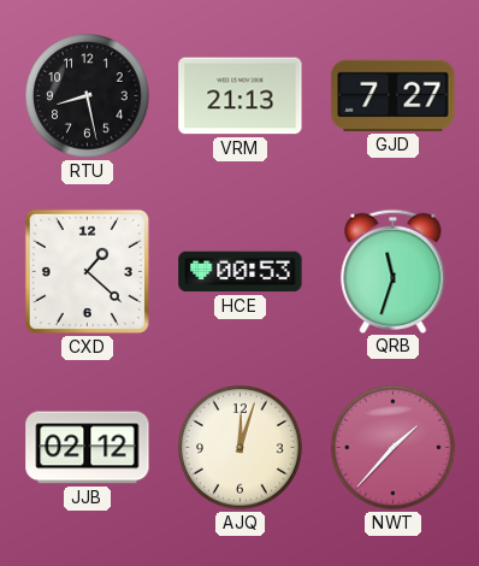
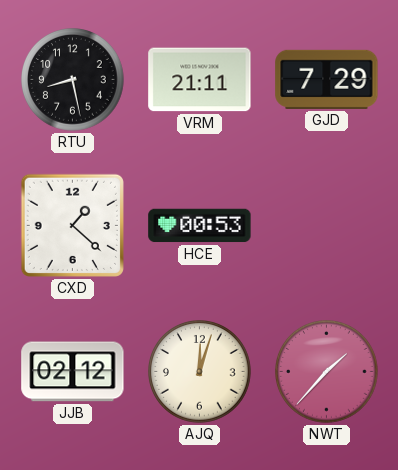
VRM: 21:13 -> 21:11 (200, 80)
GJD: 7:27 -> 7:29 (327, 79)
QRB: 11:33 -> none (394, 271)
